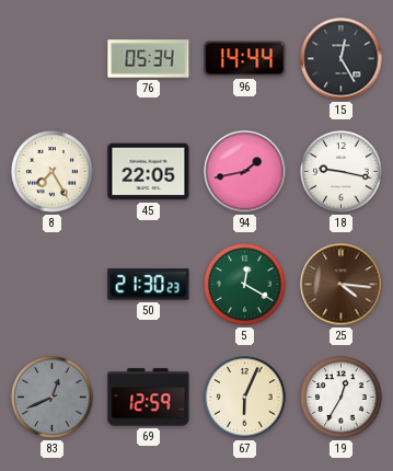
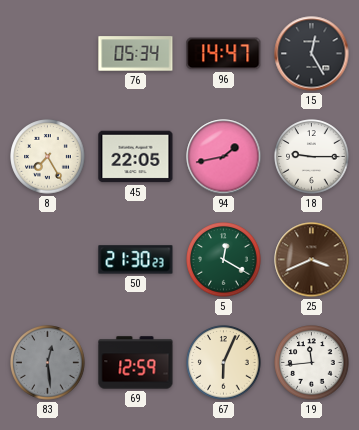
96: 14:44 -> 14:47 (224, 54)
18: 9:17 -> 9:15 (312, 157)
25: 4:16 -> 3:41 (312, 260)
83: 12:41 -> 12:29 (48, 363)
19: 12:35 -> 11:44 (312, 363)
